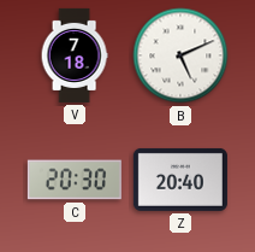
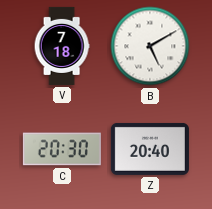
B: 5:11 -> 5:10 (150, 46)
